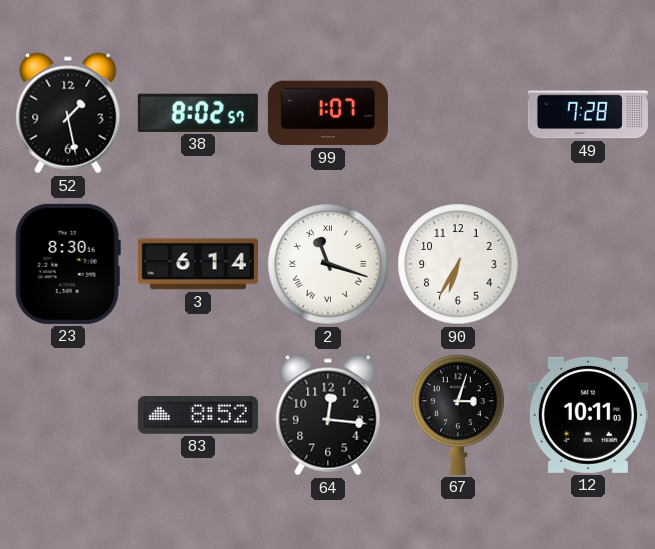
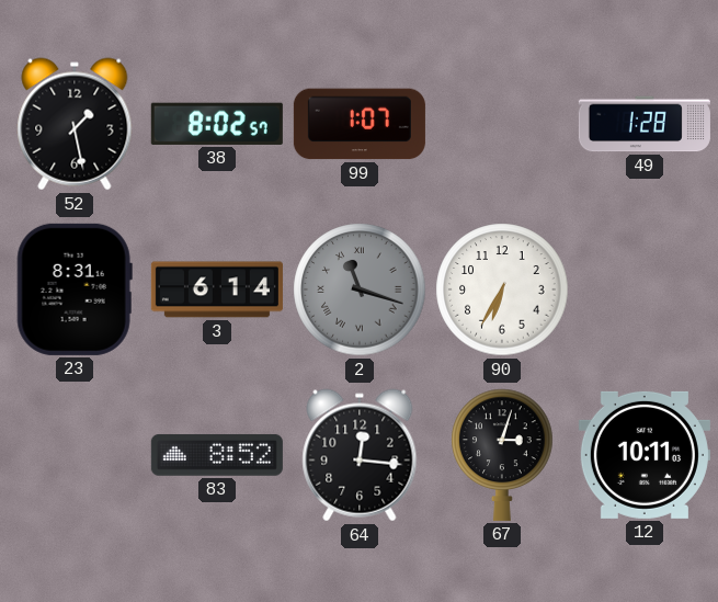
49: 7:28 -> 1:28 (645, 124)
23: 8:30 -> 8:31 (75, 289)
2 dial: white -> grey (360, 289)
